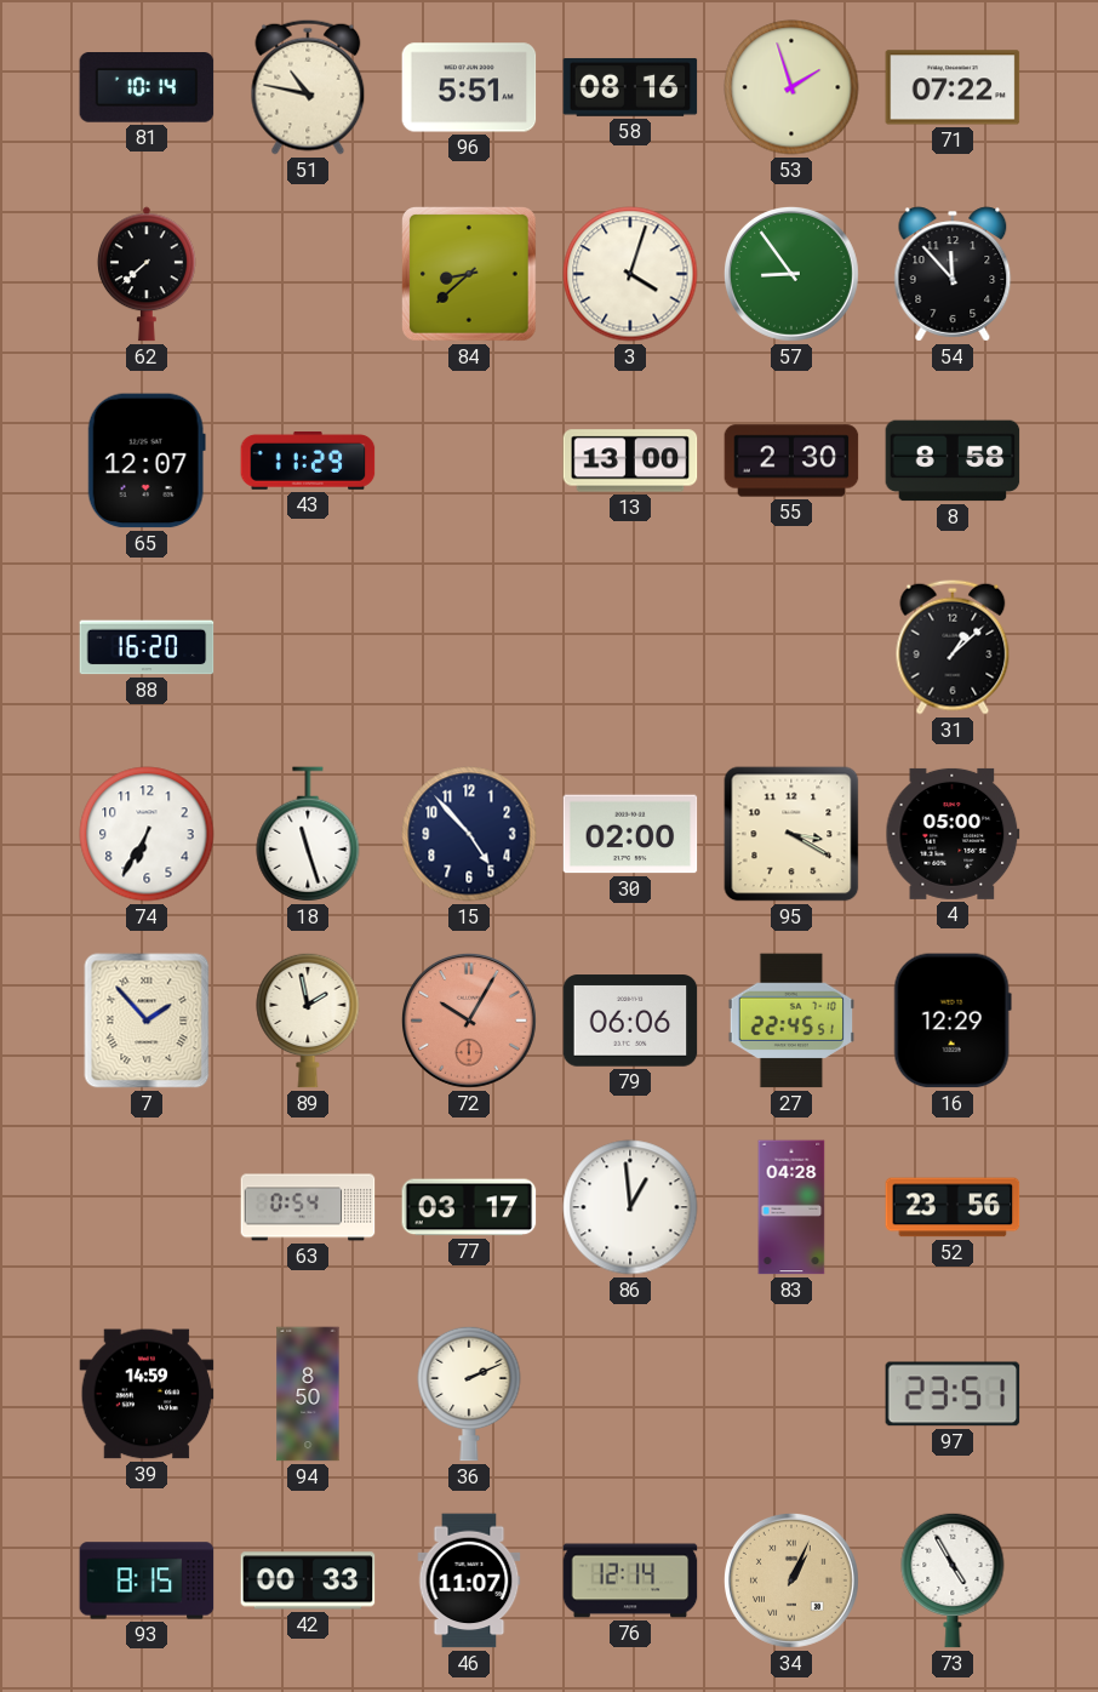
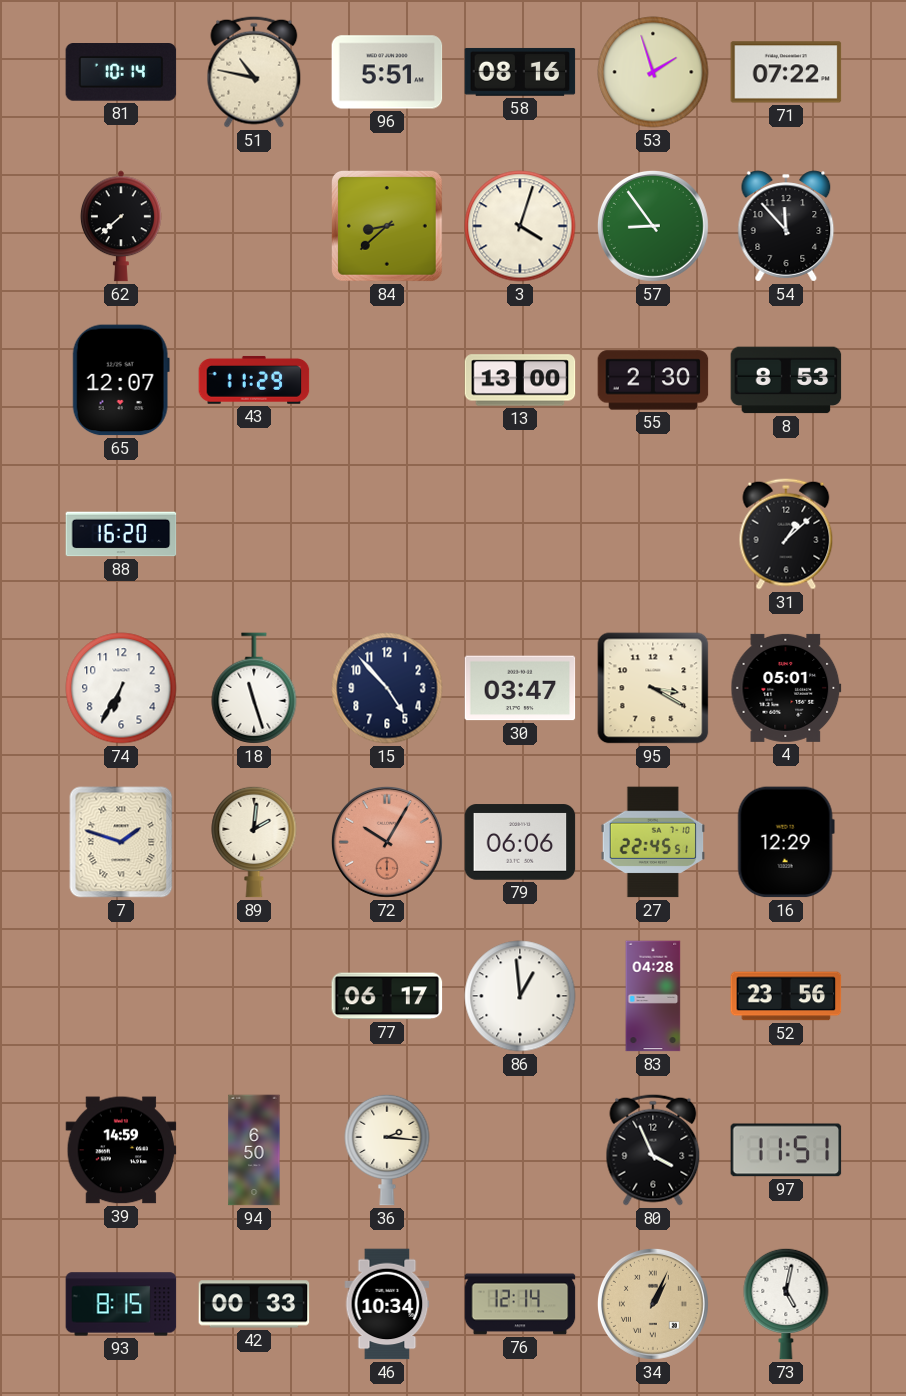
8: 8:58 -> 8:53 (786, 380)
30: 02:00 -> 03:47 (520, 688)
4: 05:00 -> 05:01 (786, 688)
7: 1:53 -> 1:48 (121, 842)
89: 1:58 -> 2:01 (254, 842)
63: 0:54 -> none (308, 1207)
77: 03:17 -> 06:17 (387, 996)
94: 8:50 -> 6:50 (254, 1150)
36: 2:11 -> 2:16 (387, 1150)
80: none -> 3:56 (653, 1150)
97: 23:51 -> 11:51 (786, 1150)
46: 11:07 -> 10:34 (387, 1304)
73: 4:55 -> 5:02 (786, 1304)
